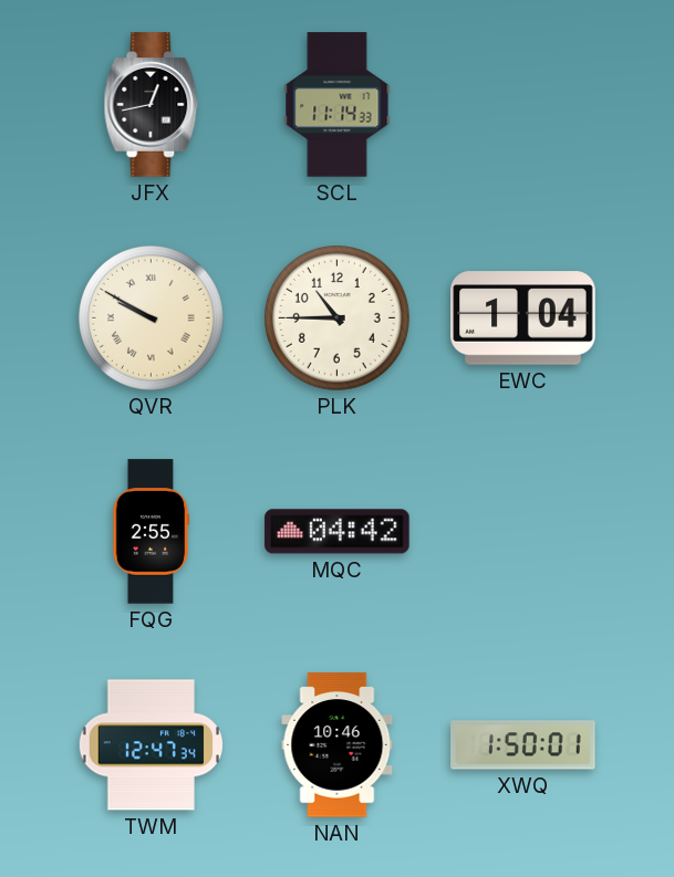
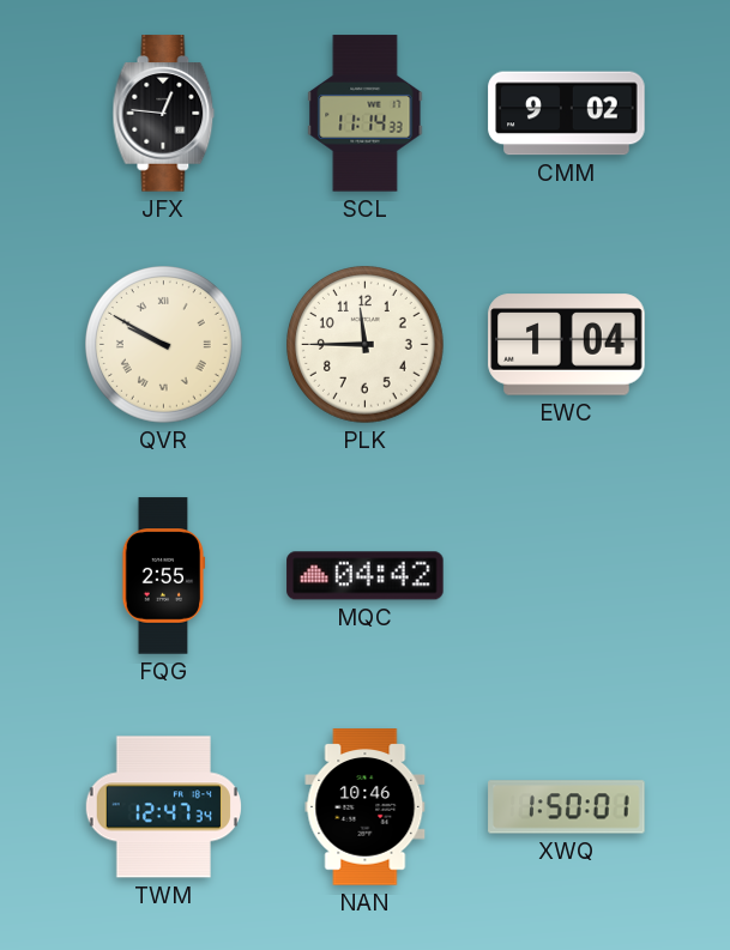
JFX: 12:43 -> 12:46 (164, 114)
CMM: none -> 9:02 (567, 114)
PLK: 10:45 -> 11:45 (366, 345)
